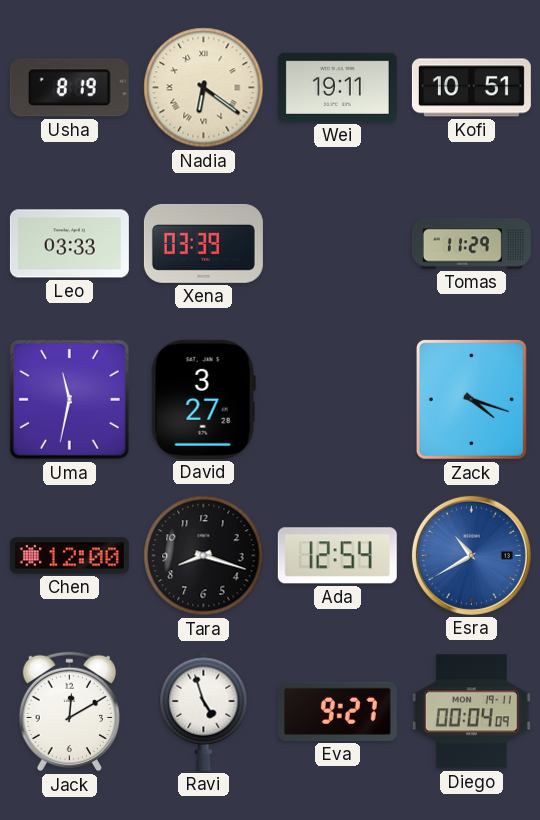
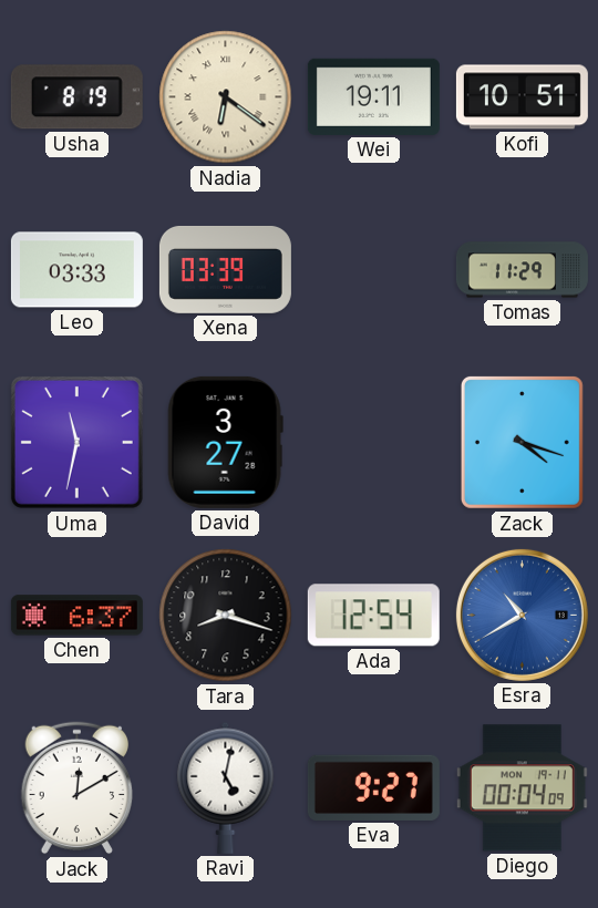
Chen: 12:00 -> 6:37 (76, 616)
Ravi: 4:57 -> 5:02 (226, 787)
